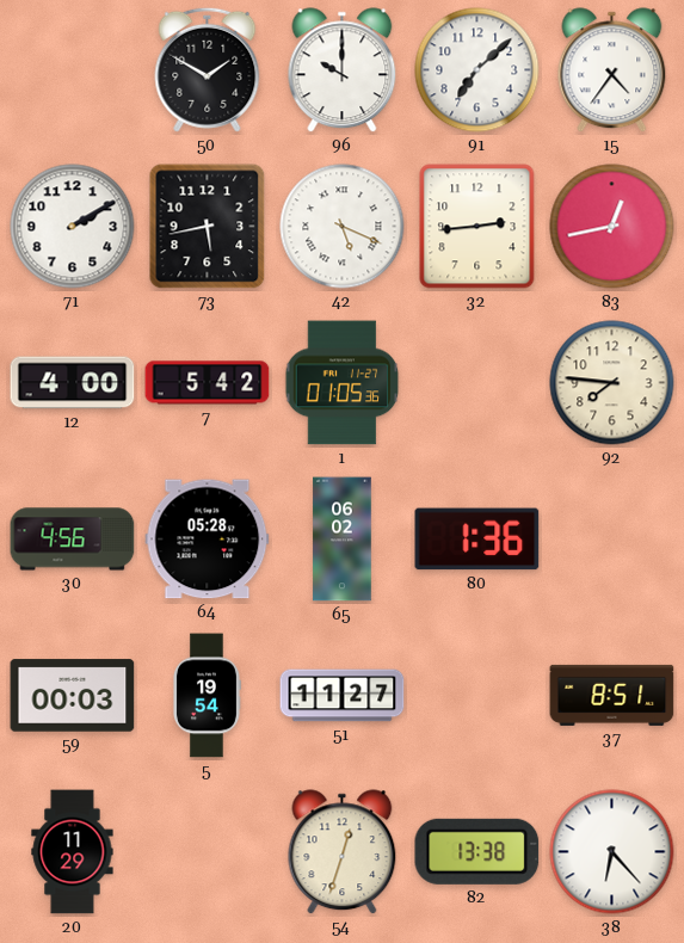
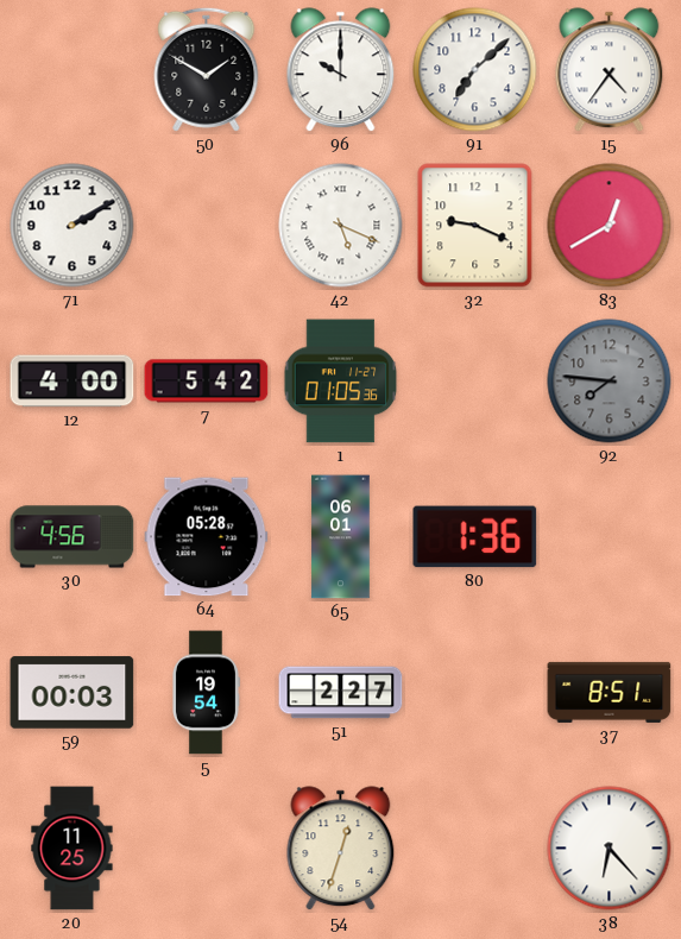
73: 5:43 -> none (208, 227)
32: 2:44 -> 9:19 (475, 226)
83: 12:43 -> 12:40 (610, 226)
92 dial: cream -> grey (610, 382)
65: 06:02 -> 06:01 (341, 537)
51: 11:27 -> 2:27 (341, 693)
20: 11:29 -> 11:25 (72, 849)
82: 13:38 -> none (477, 851)
